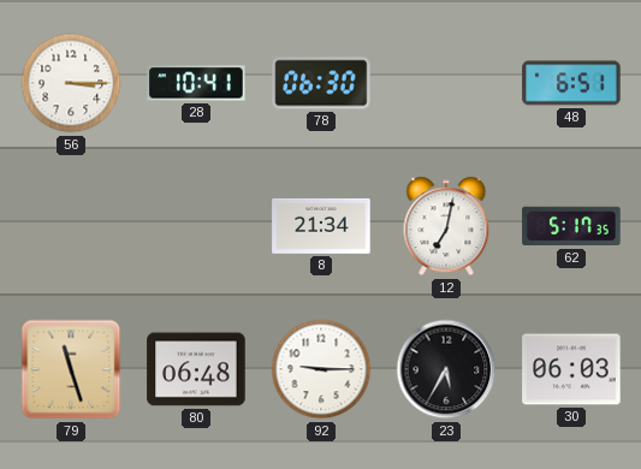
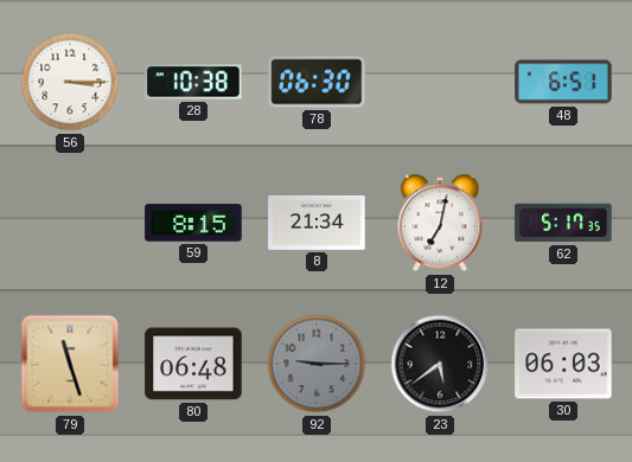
28: 10:41 -> 10:38 (193, 82)
59: none -> 8:15 (193, 223)
92 dial: white -> grey (317, 364)
23: 5:35 -> 5:39 (440, 364)
